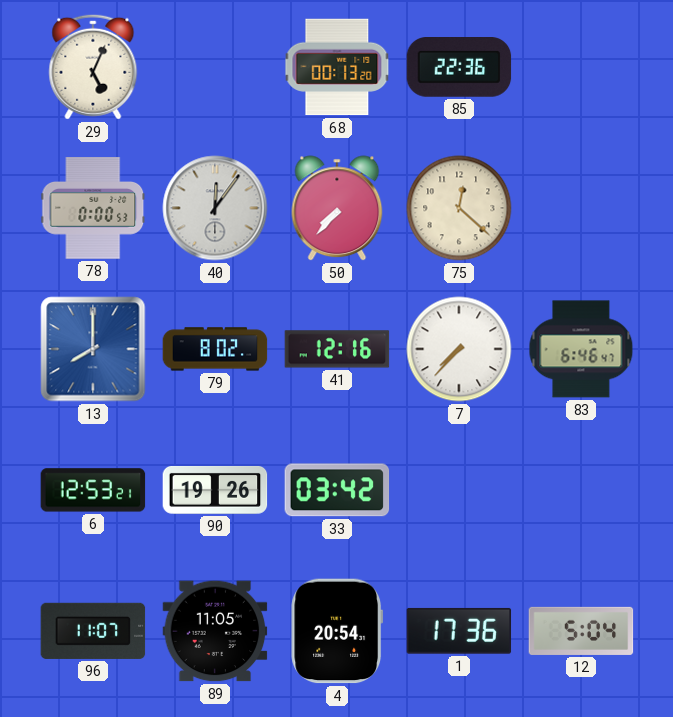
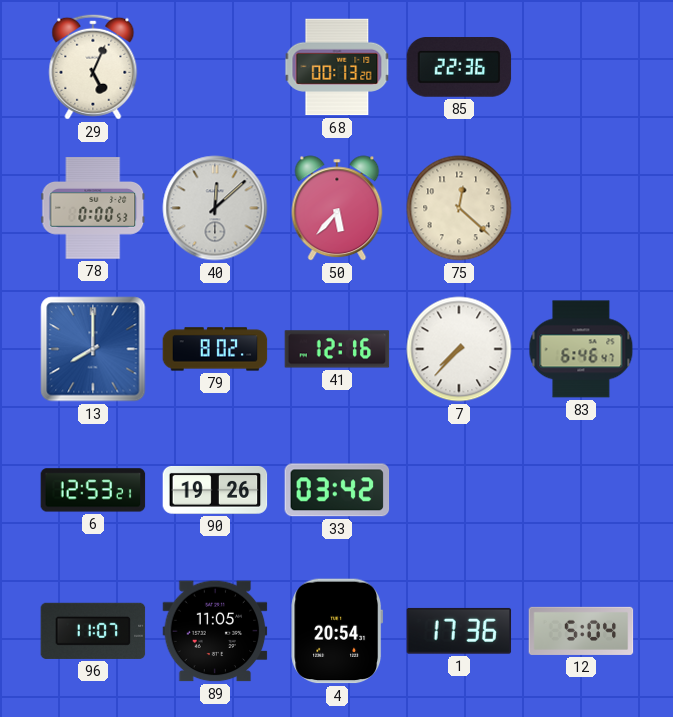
40: 12:06 -> 12:08 (215, 208)
50: 7:37 -> 5:37 (337, 208)
